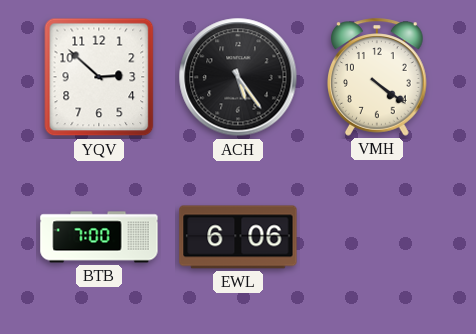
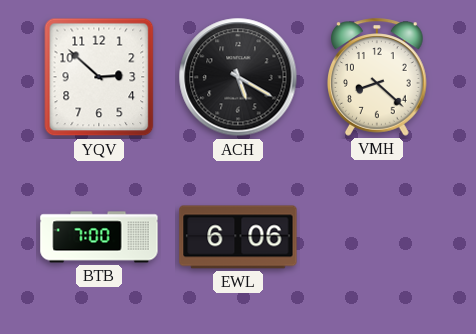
ACH: 5:24 -> 5:20 (238, 77)
VMH: 4:21 -> 8:22 (378, 77)
